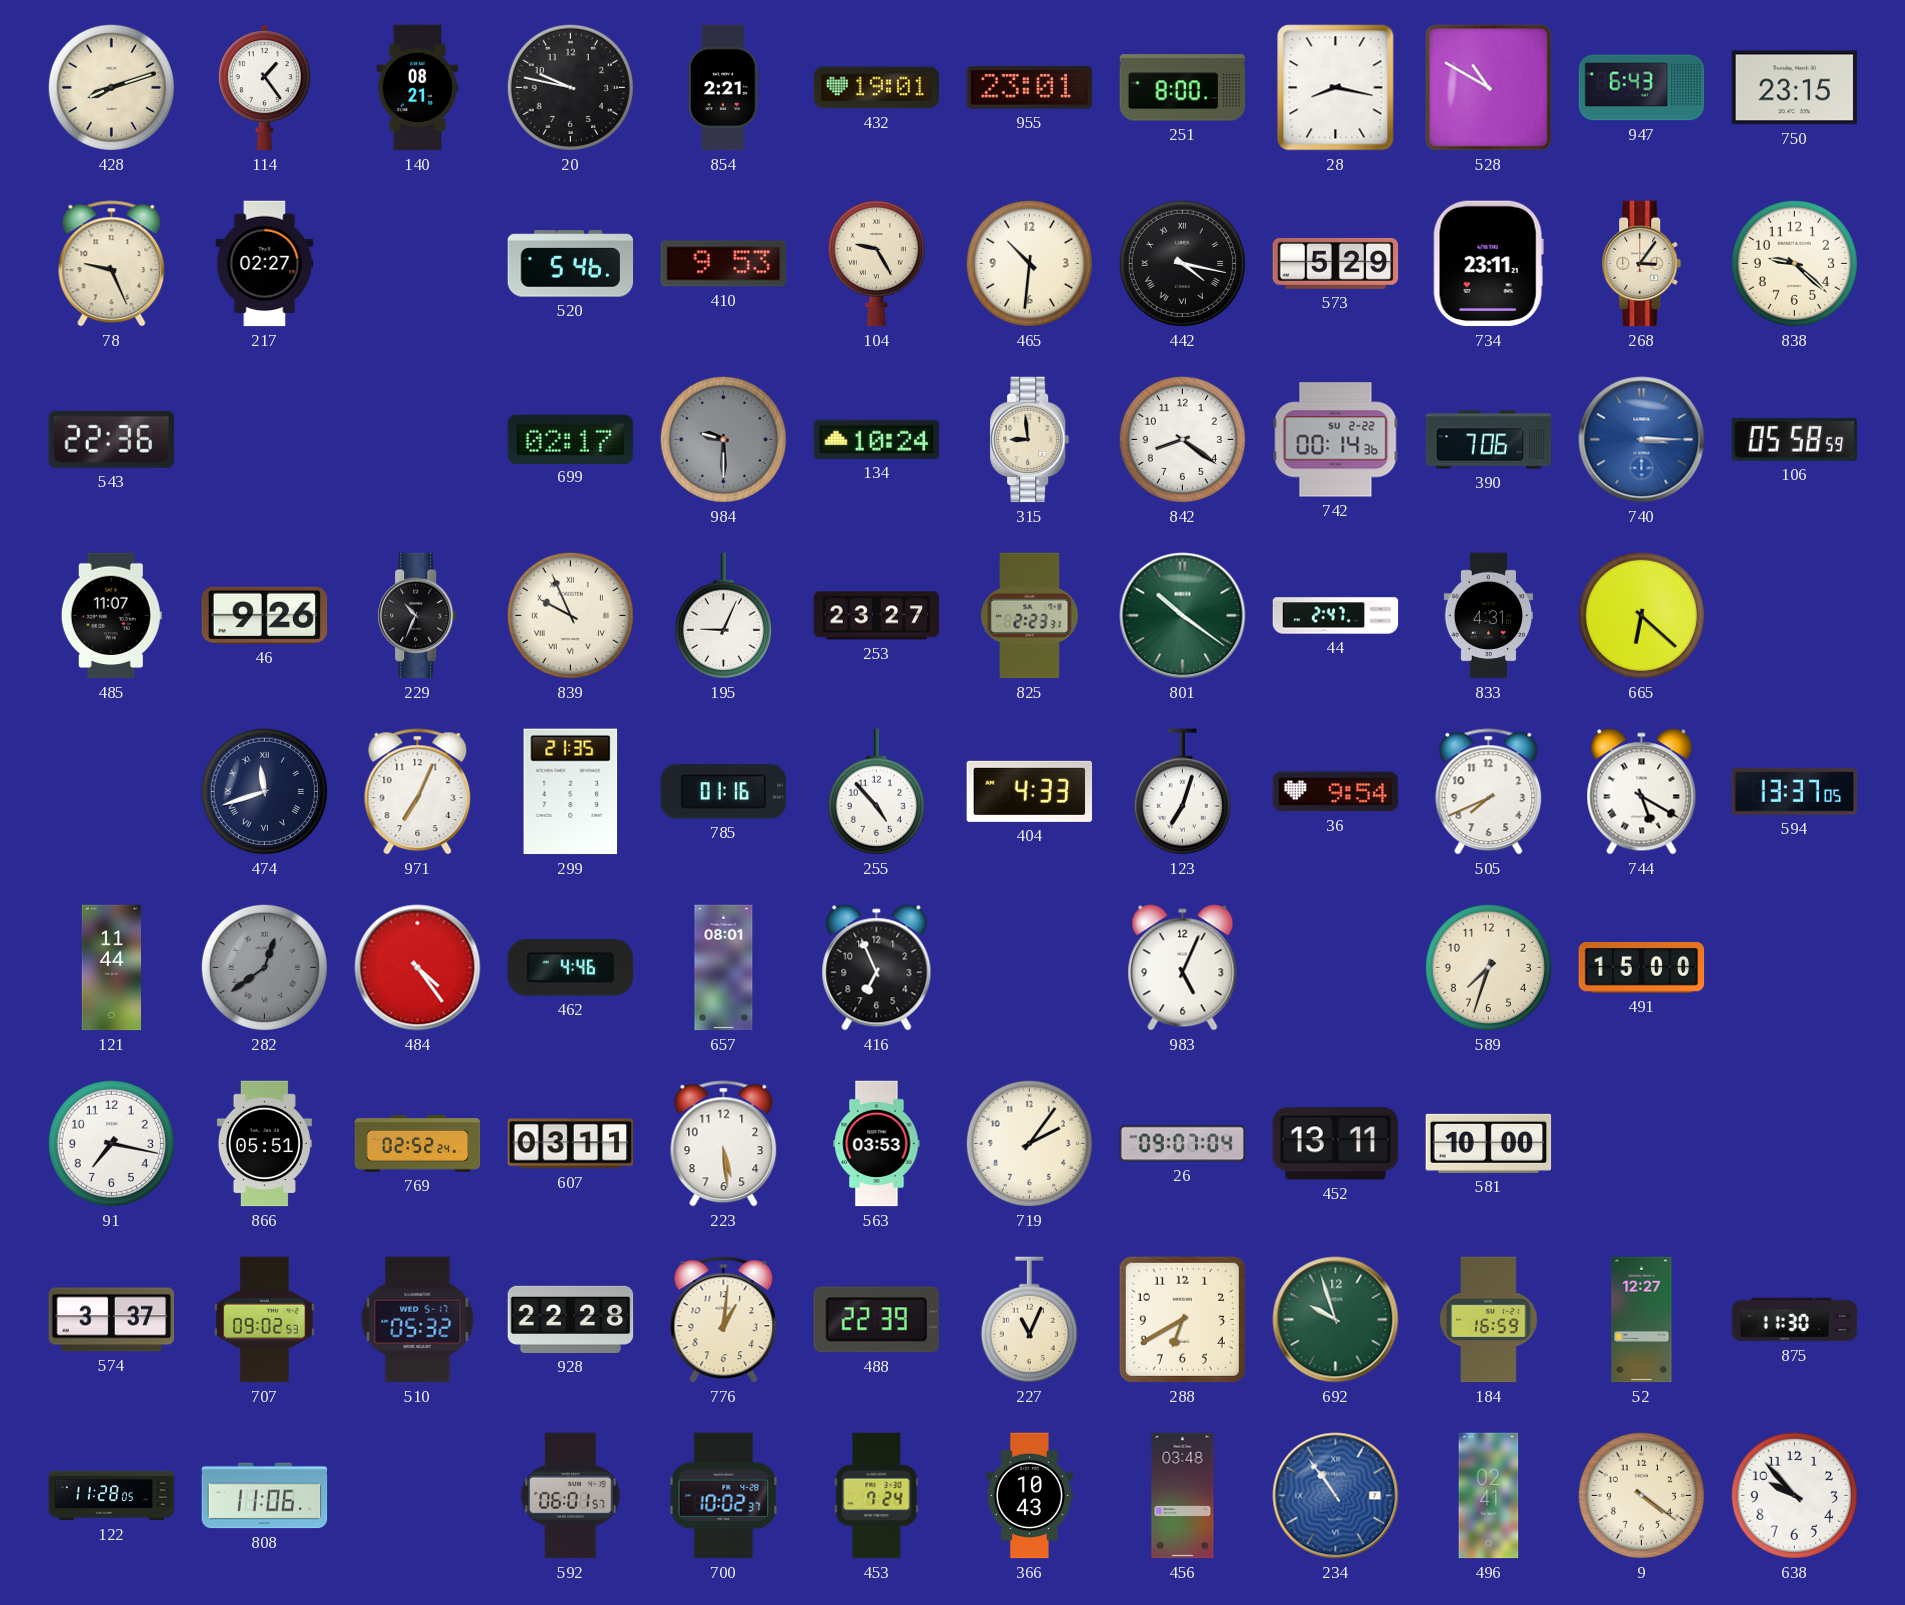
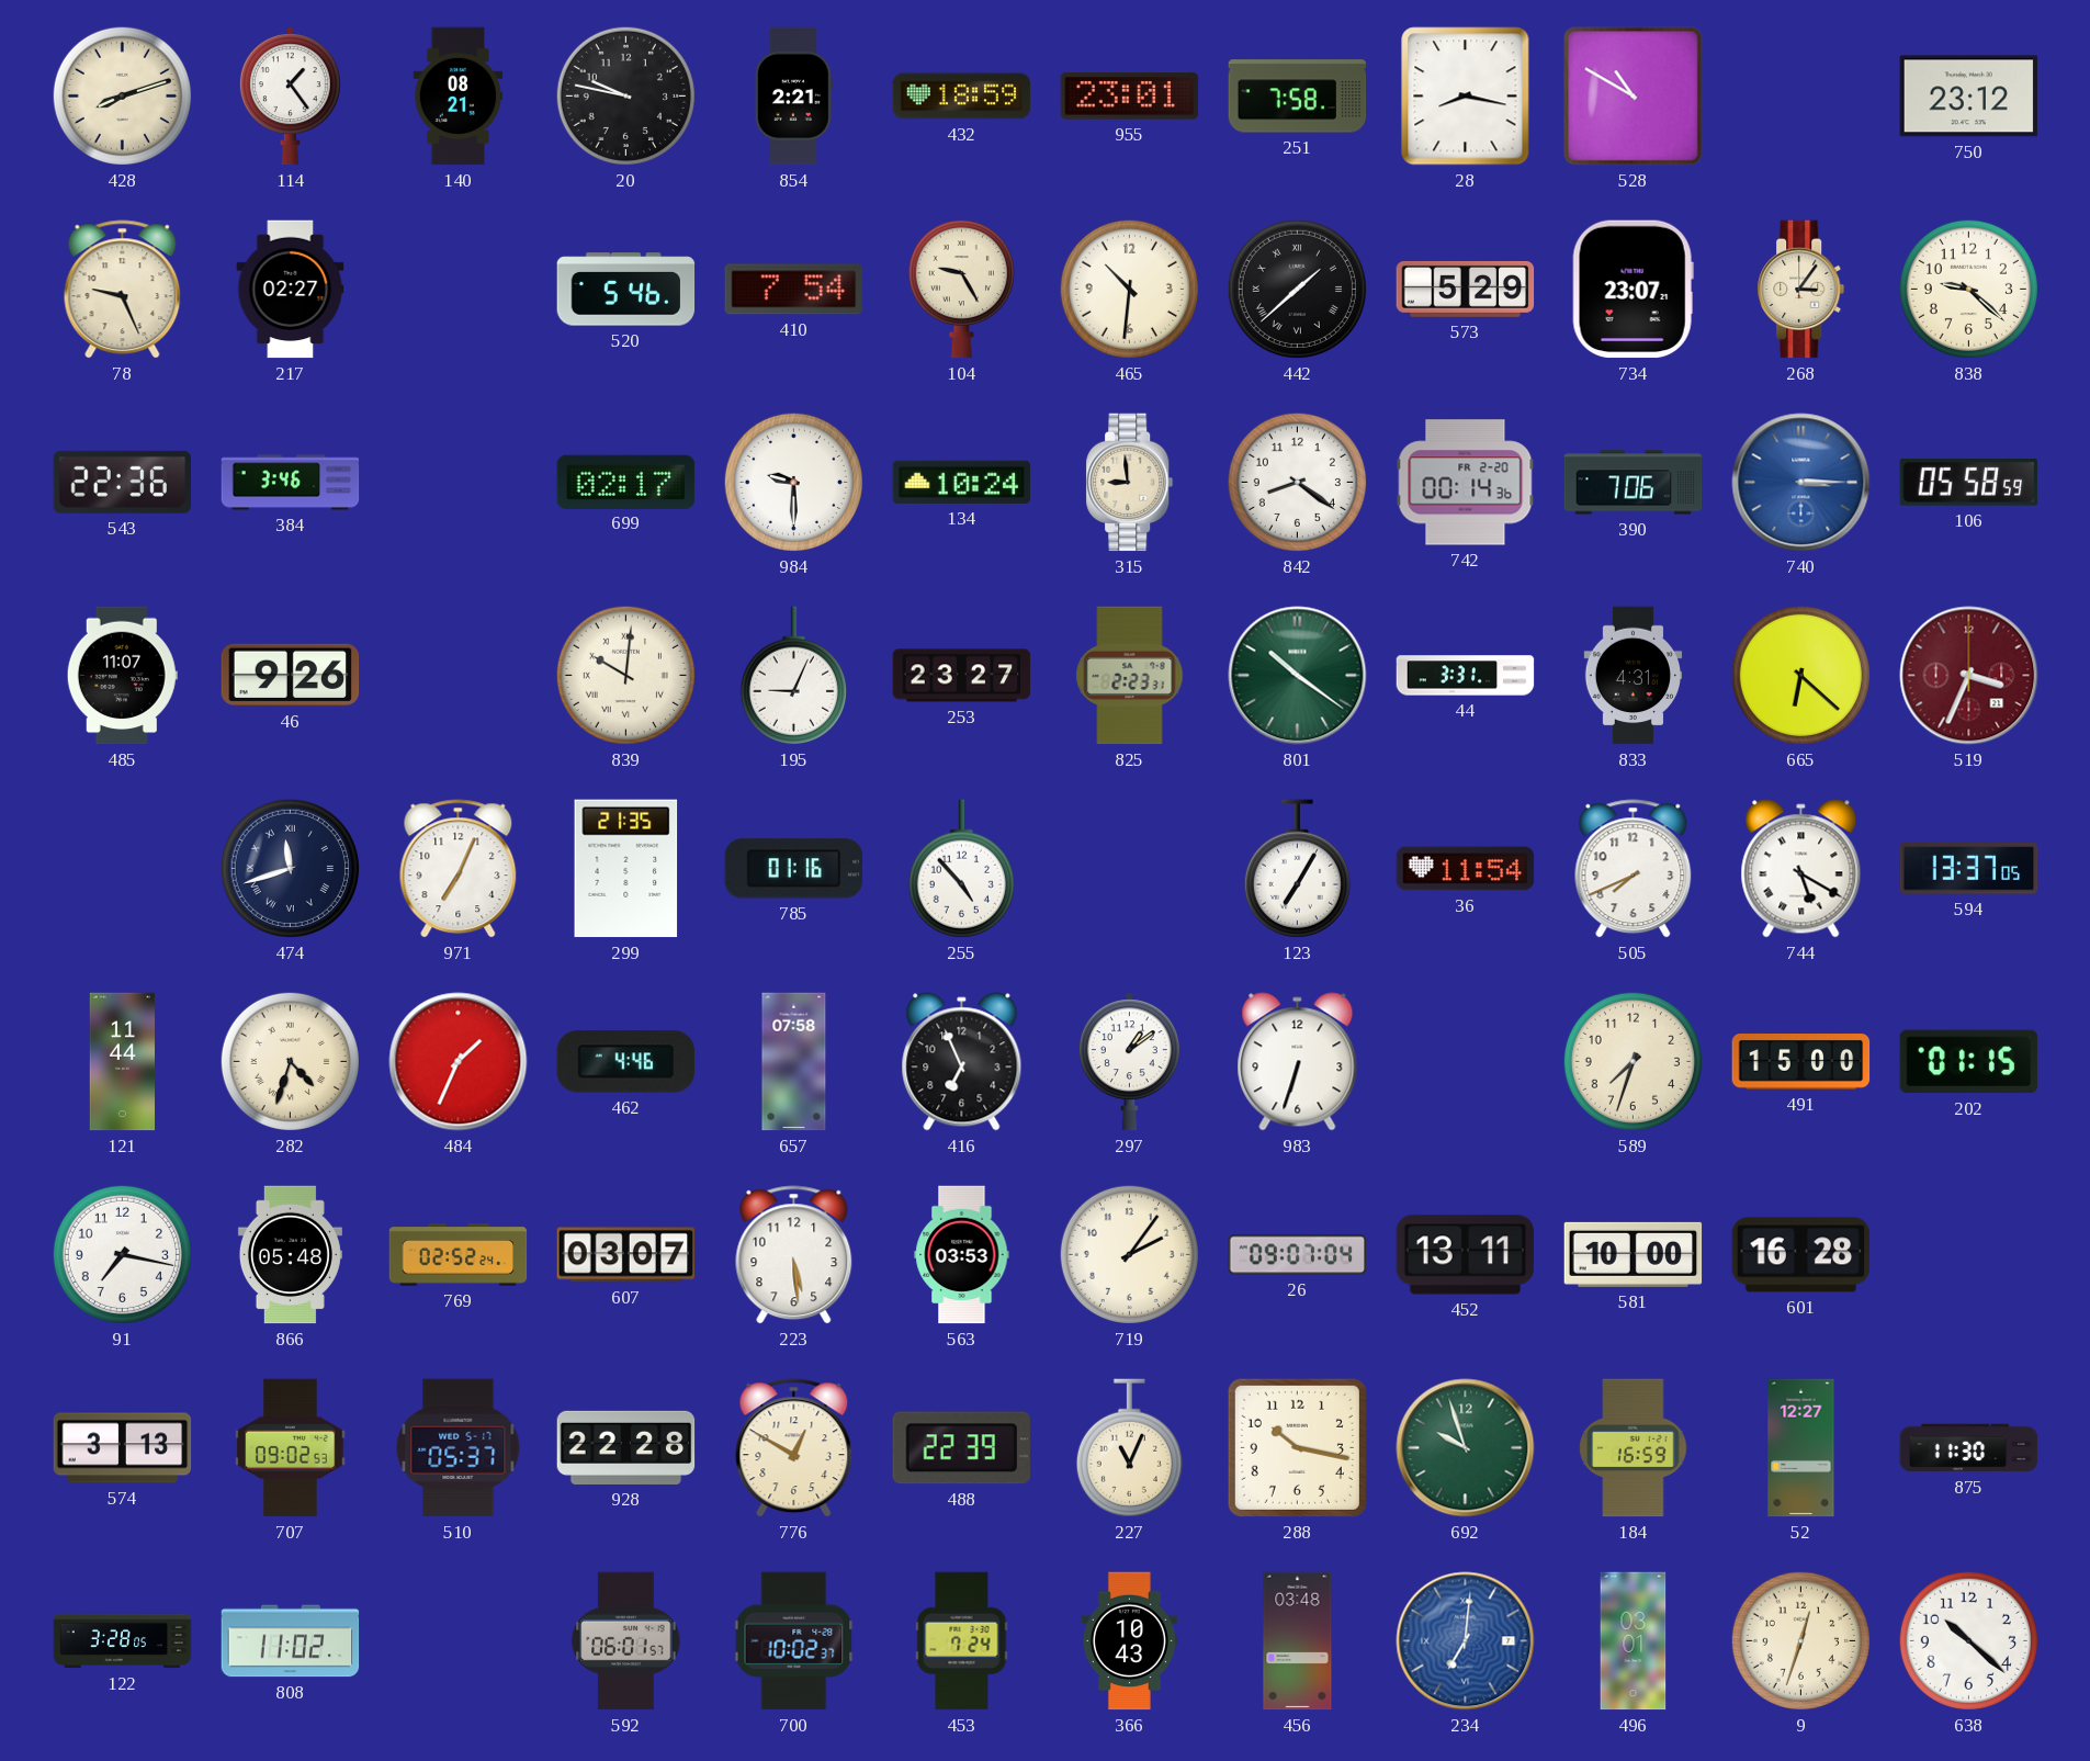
432: 19:01 -> 18:59 (962, 97)
251: 8:00 -> 7:58 (1298, 97)
947: 6:43 -> none (1642, 88)
750: 23:15 -> 23:12 (1969, 97)
410: 9:53 -> 7:54 (794, 290)
442: 4:17 -> 1:38 (1297, 289)
734: 23:11 -> 23:07 (1633, 290)
384: none -> 3:46 (291, 483)
984 dial: grey -> white (793, 482)
742 date: SU 2-22 -> FR 2-20 (1466, 483)
229: 10:34 -> none (418, 616)
839: 9:56 -> 10:01 (625, 675)
44: 2:47 -> 3:31 (1466, 676)
519: none -> 3:34 (1969, 676)
404: 4:33 -> none (1030, 791)
123: 7:03 -> 7:05 (1297, 869)
36: 9:54 -> 11:54 (1466, 869)
282: 12:39 -> 4:33 (290, 1061)
282 dial: grey -> cream (290, 1061)
484: 4:24 -> 1:34 (459, 1062)
657: 08:01 -> 07:58 (794, 1062)
297: none -> 1:09 (1129, 1062)
983: 5:04 -> 6:33 (1298, 1062)
202: none -> 01:15 (1969, 1062)
866: 05:51 -> 05:48 (290, 1255)
607: 03:11 -> 03:07 (626, 1255)
601: none -> 16:28 (1801, 1255)
574: 3:37 -> 3:13 (123, 1448)
510: 05:32 -> 05:37 (459, 1448)
776: 1:01 -> 12:50 (794, 1448)
288: 6:40 -> 10:17 (1297, 1447)
122: 11:28 -> 3:28 (123, 1641)
808: 11:06 -> 11:02 (291, 1641)
234: 10:54 -> 7:01 (1466, 1641)
496: 02:41 -> 03:01 (1634, 1641)
9: 4:21 -> 12:33 (1800, 1640)
638: 9:53 -> 10:22 (1968, 1640)
